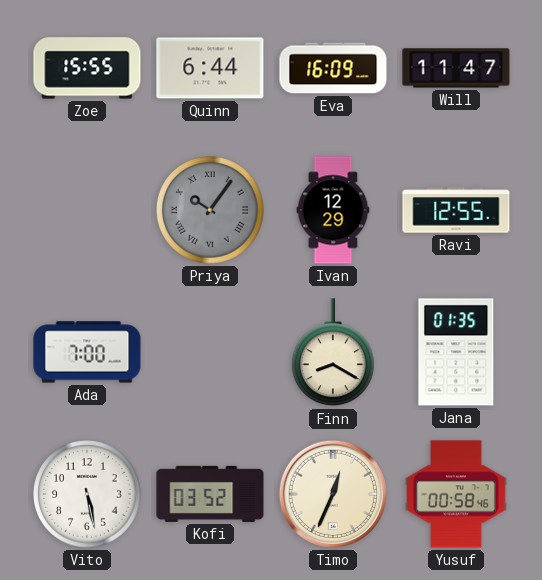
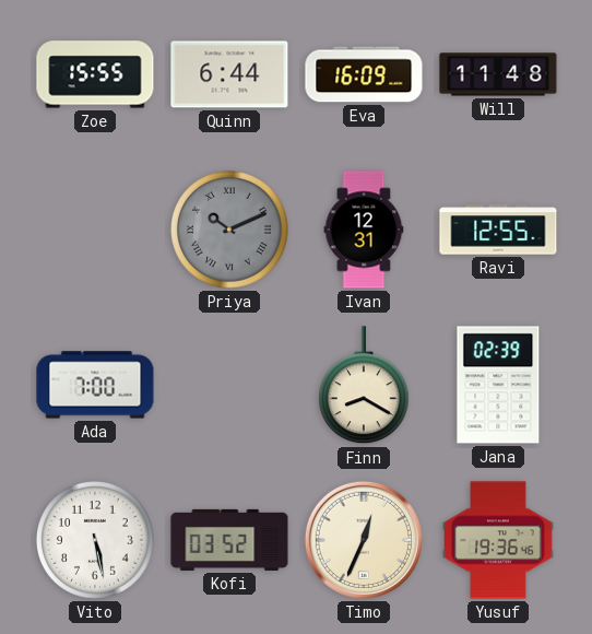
Will: 11:47 -> 11:48 (498, 74)
Priya: 10:06 -> 10:11 (230, 231)
Ivan: 12:29 -> 12:31 (364, 230)
Jana: 01:35 -> 02:39 (498, 385)
Yusuf: 00:58 -> 19:36 (498, 540)
